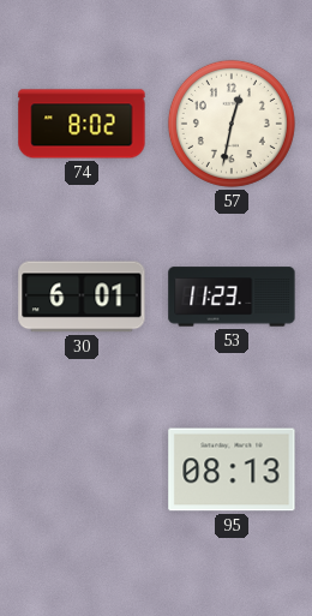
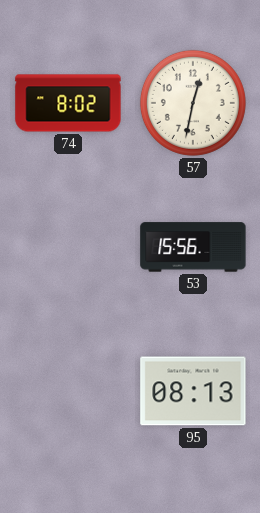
30: 6:01 -> none (82, 297)
53: 11:23 -> 15:56 (193, 247)
